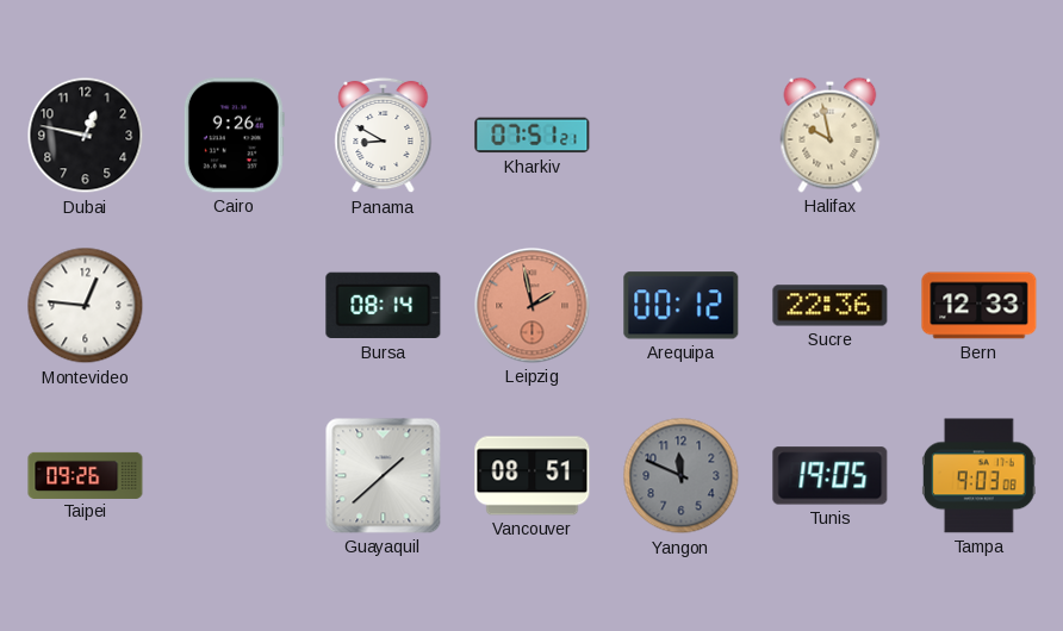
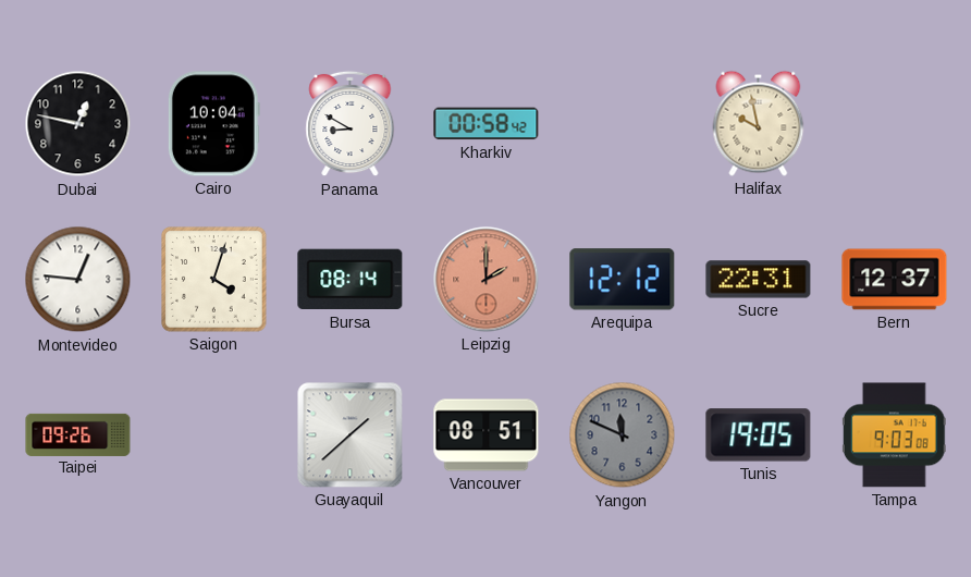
Cairo: 9:26 -> 10:04 (213, 124)
Kharkiv: 07:51 -> 00:58 (487, 124)
Saigon: none -> 4:03 (214, 280)
Leipzig: 1:58 -> 2:00 (487, 280)
Arequipa: 00:12 -> 12:12 (623, 280)
Sucre: 22:36 -> 22:31 (759, 280)
Bern: 12:33 -> 12:37 (895, 280)
